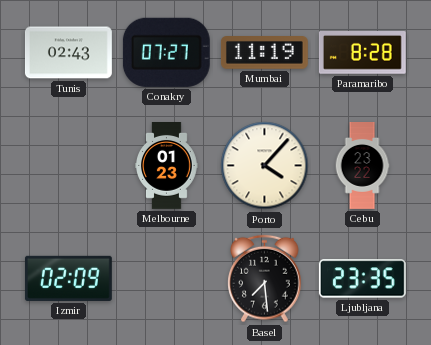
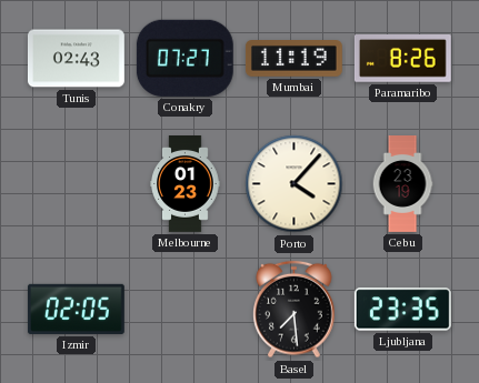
Paramaribo: 8:28 -> 8:26 (402, 59)
Cebu: 23:22 -> 23:19 (402, 184)
Izmir: 02:09 -> 02:05 (76, 309)
